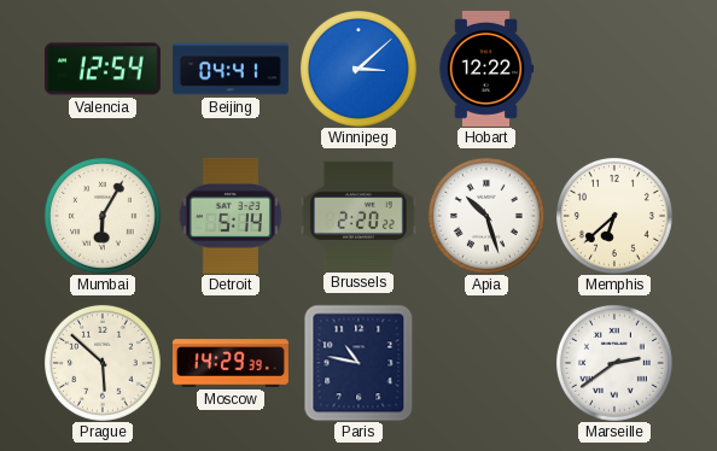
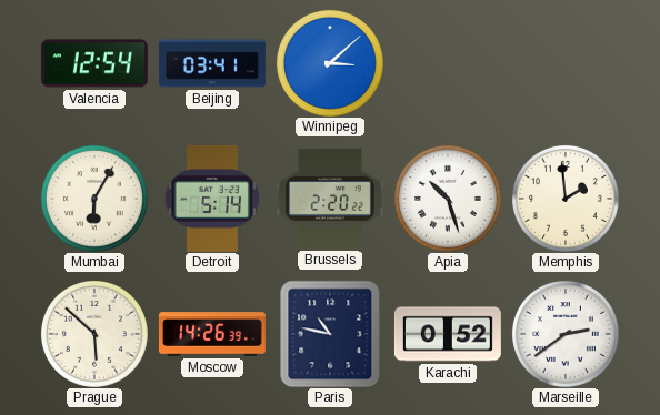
Beijing: 04:41 -> 03:41 (212, 63)
Hobart: 12:22 -> none (486, 69)
Memphis: 6:38 -> 1:59 (566, 199)
Moscow: 14:29 -> 14:26 (212, 334)
Karachi: none -> 0:52 (448, 334)
